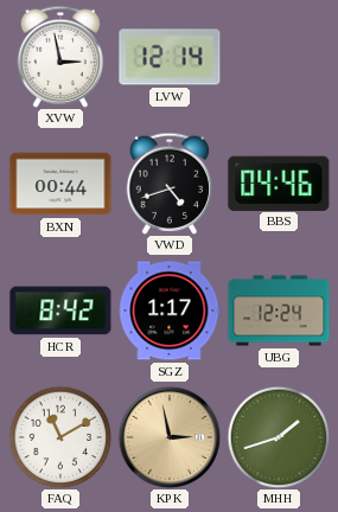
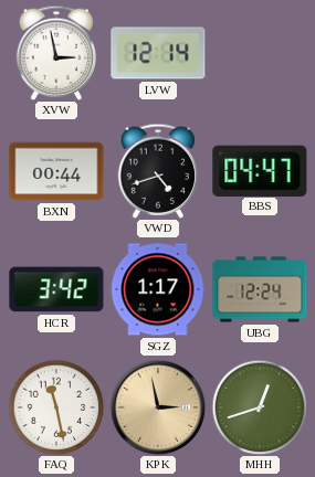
BBS: 04:46 -> 04:47 (260, 170)
HCR: 8:42 -> 3:42 (56, 289)
FAQ: 11:10 -> 11:28 (56, 407)
MHH: 1:42 -> 12:42 (260, 407)
